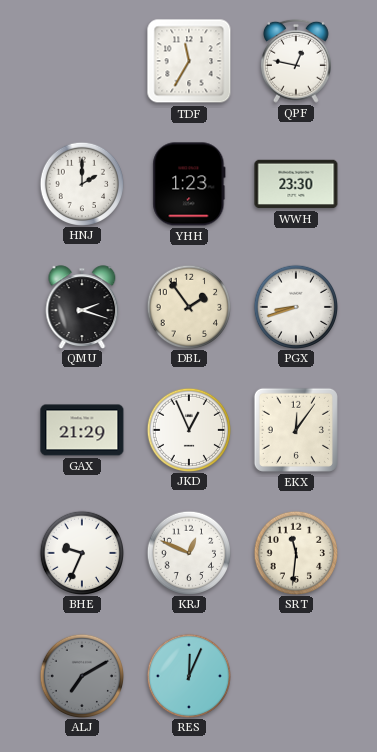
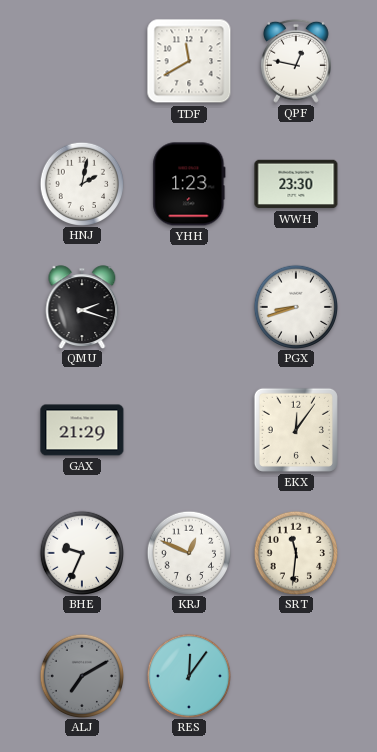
TDF: 11:35 -> 11:40 (189, 61)
HNJ: 2:00 -> 2:02 (81, 183)
DBL: 1:54 -> none (188, 306)
JKD: 12:56 -> none (188, 429)
RES: 12:04 -> 12:06 (188, 675)
